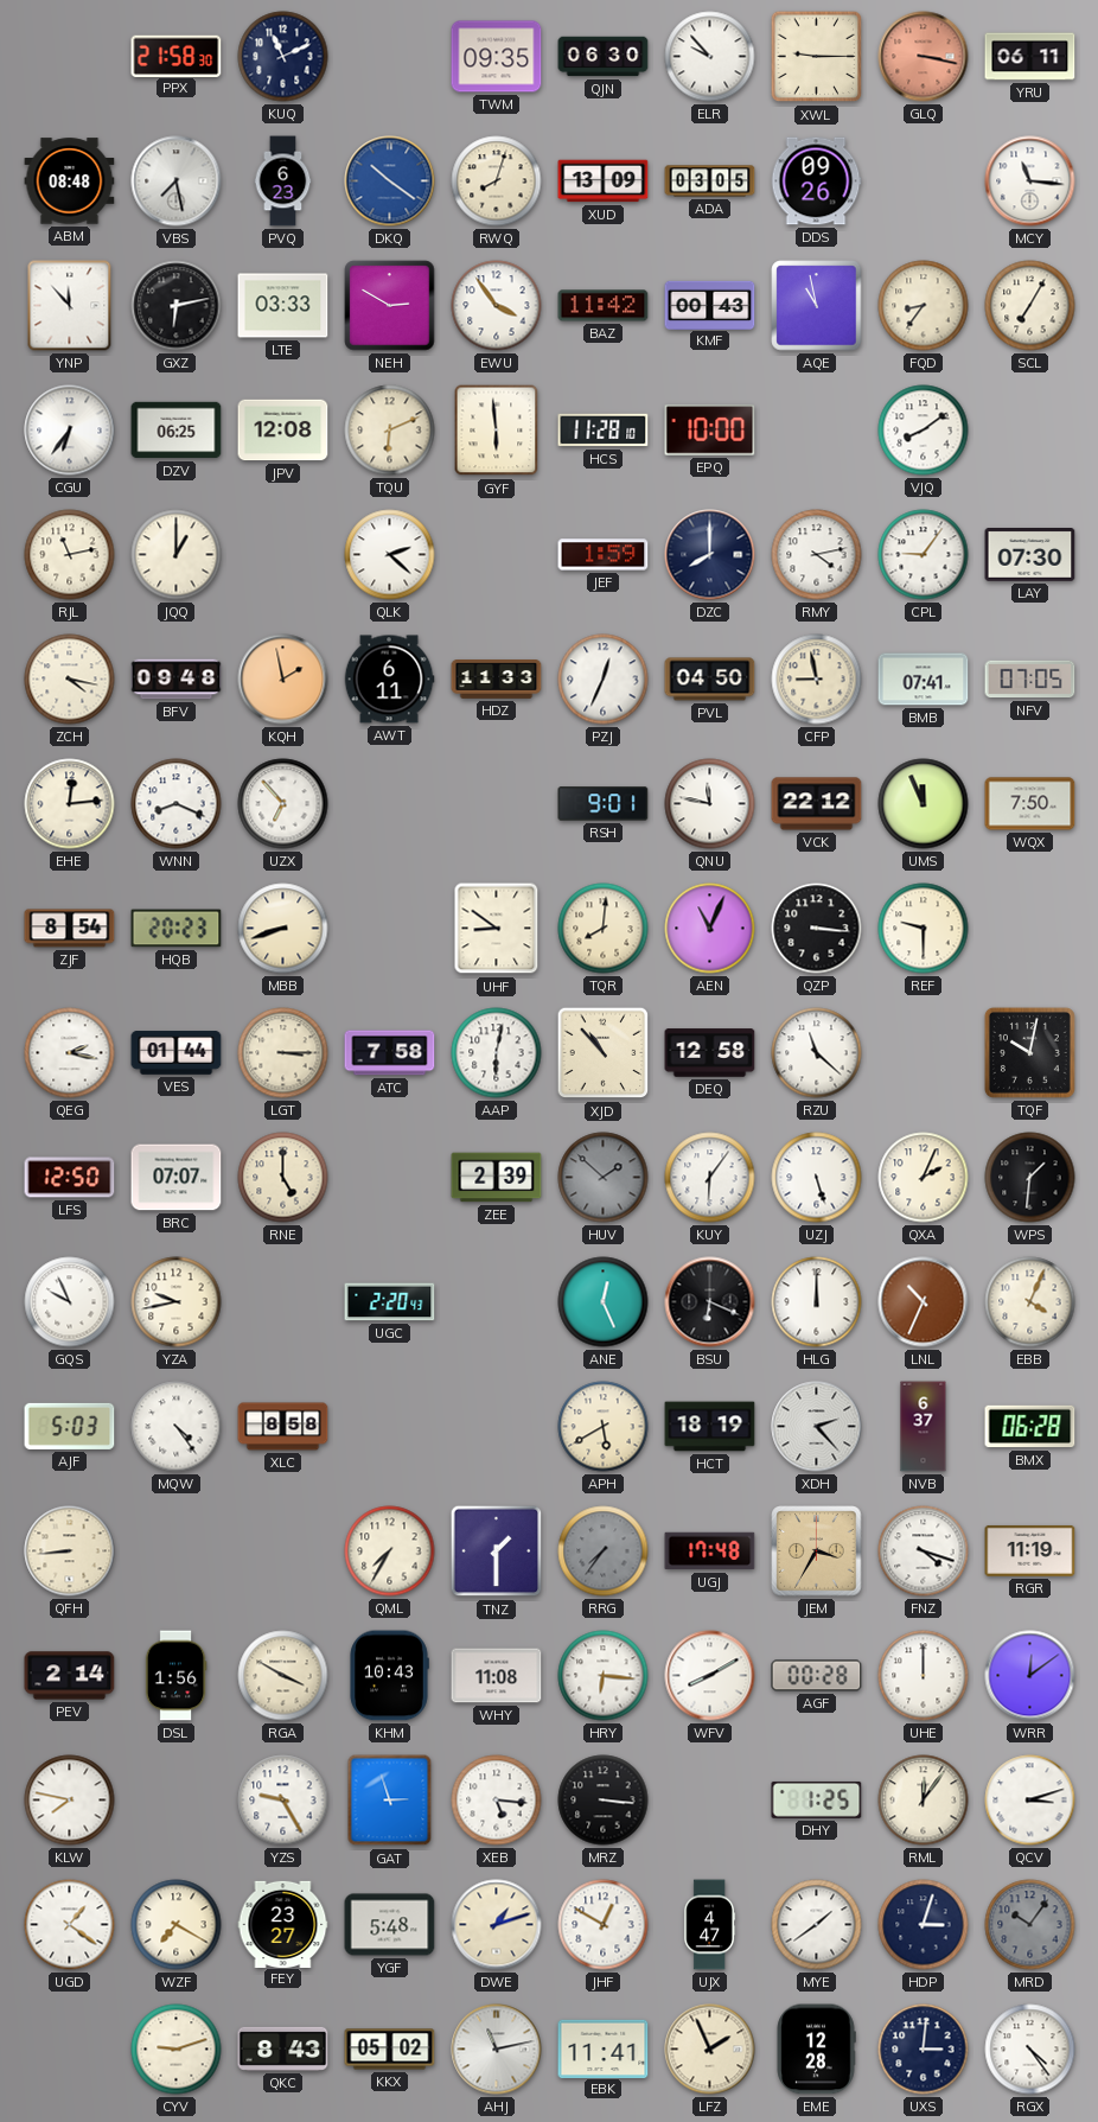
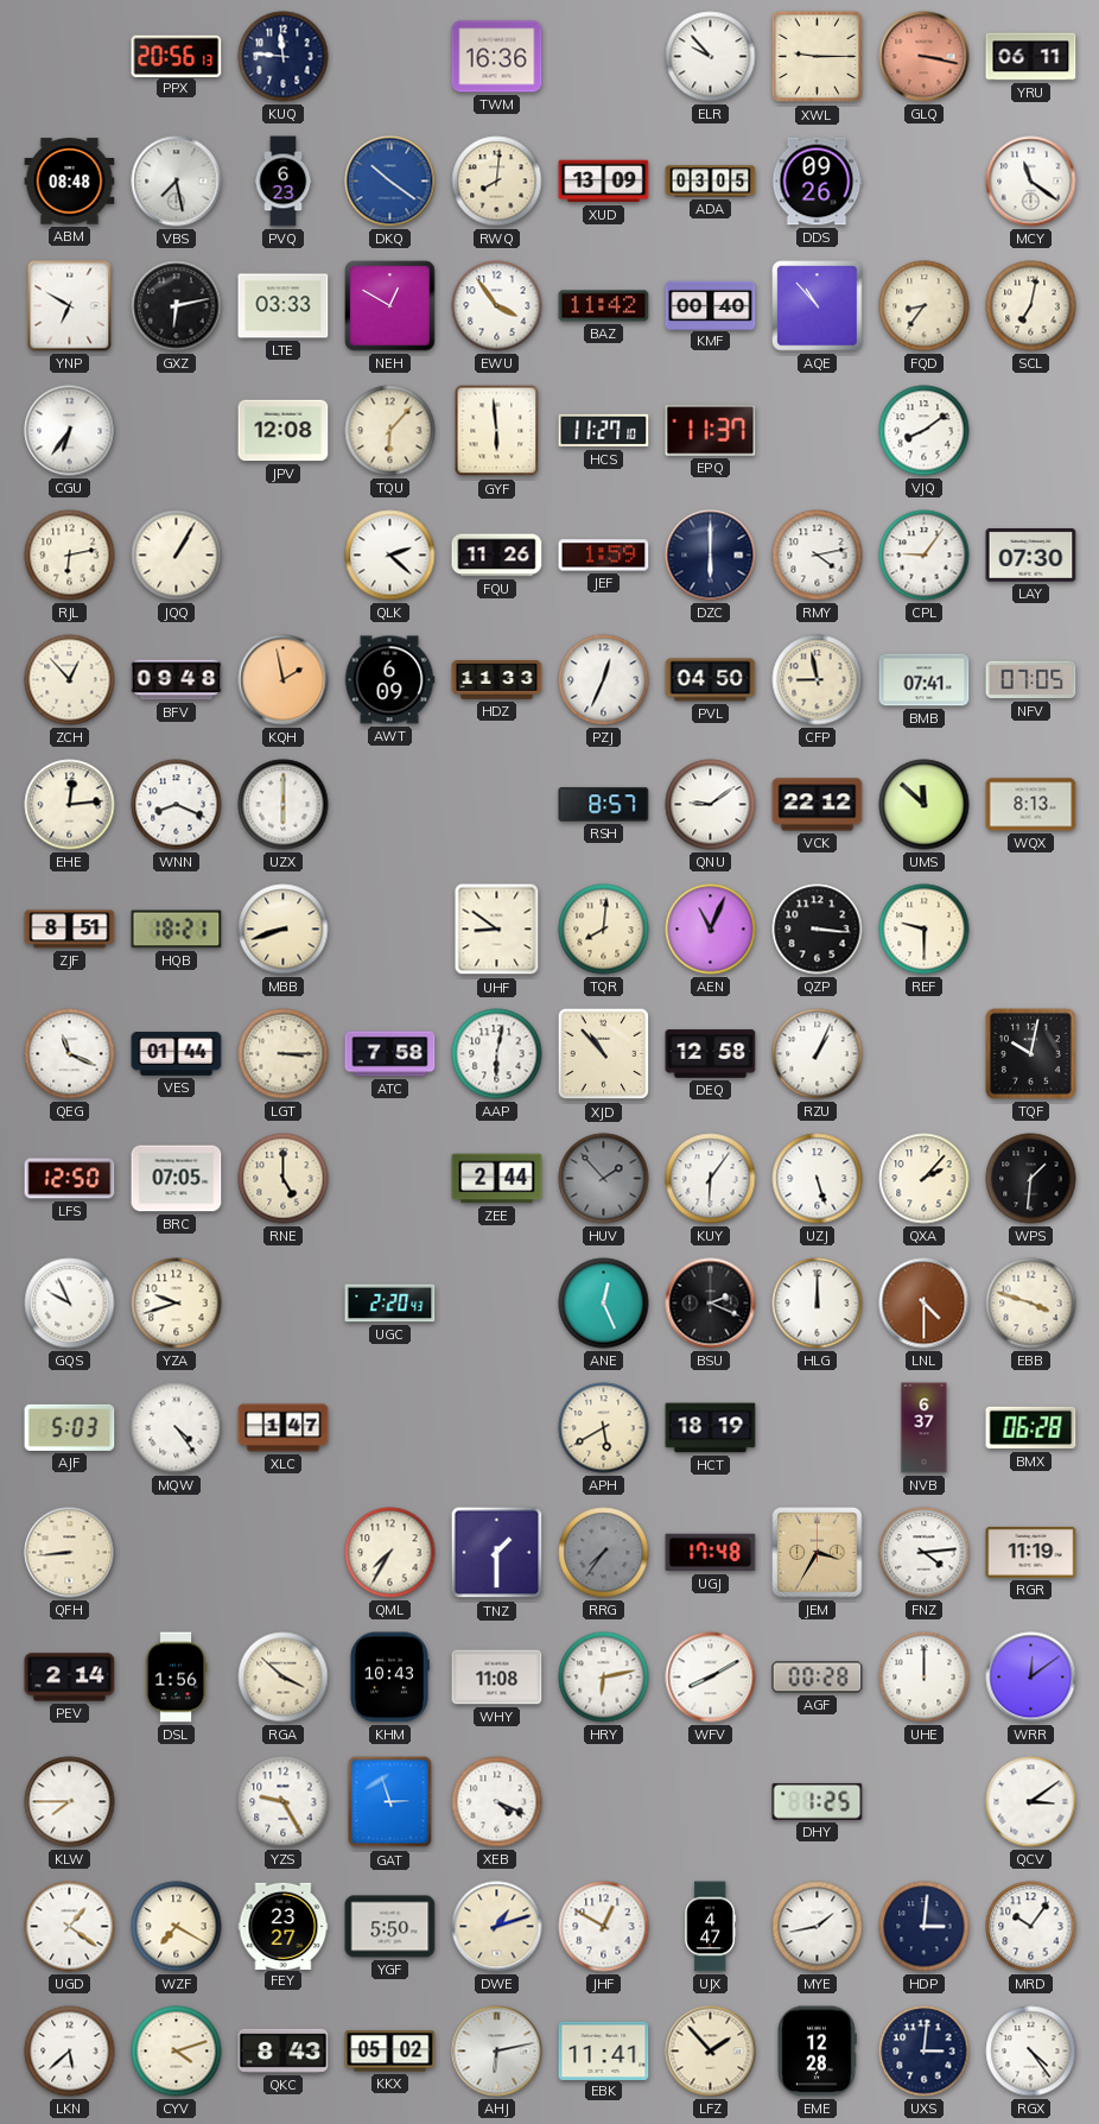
PPX: 21:58 -> 20:56 (177, 56)
KUQ: 11:11 -> 11:46 (284, 57)
TWM: 09:35 -> 16:36 (497, 57)
QJN: 06:30 -> none (604, 57)
RWQ: 8:03 -> 8:01 (497, 182)
MCY: 11:16 -> 11:21 (1031, 182)
YNP: 11:53 -> 6:50 (70, 306)
NEH: 2:50 -> 12:50 (390, 306)
KMF: 00:43 -> 00:40 (711, 305)
AQE: 10:58 -> 10:53 (818, 306)
SCL: 7:05 -> 7:02 (1031, 306)
DZV: 06:25 -> none (177, 431)
TQU: 6:11 -> 6:07 (390, 431)
HCS: 11:28 -> 11:27 (604, 431)
EPQ: 10:00 -> 11:37 (711, 431)
RJL: 11:13 -> 6:13 (70, 556)
JQQ: 1:00 -> 1:05 (177, 556)
FQU: none -> 11:26 (497, 556)
DZC: 8:00 -> 6:00 (711, 556)
ZCH: 4:17 -> 12:53 (70, 680)
AWT: 6:11 -> 6:09 (389, 680)
UZX: 6:53 -> 6:00 (284, 805)
RSH: 9:01 -> 8:57 (604, 805)
QNU: 11:47 -> 9:09 (711, 805)
UMS: 11:56 -> 11:52 (925, 805)
WQX: 7:50 -> 8:13 (1031, 805)
ZJF: 8:54 -> 8:51 (70, 930)
HQB: 20:23 -> 18:21 (177, 930)
QEG: 2:17 -> 11:19 (70, 1054)
RZU: 11:22 -> 1:04 (818, 1054)
BRC: 07:07 -> 07:05 (177, 1179)
ZEE: 2:39 -> 2:44 (497, 1179)
HUV: 1:52 -> 1:53 (604, 1179)
QXA: 2:04 -> 2:07 (925, 1179)
YZA: 9:43 -> 9:42 (177, 1304)
BSU: 6:19 -> 2:19 (711, 1304)
LNL: 10:34 -> 4:30 (925, 1304)
EBB: 4:04 -> 3:48 (1031, 1304)
XLC: 8:58 -> 1:47 (284, 1428)
XDH: 2:23 -> none (817, 1427)
FNZ: 4:18 -> 4:14 (925, 1553)
RGA: 3:50 -> 3:52 (284, 1678)
HRY: 6:16 -> 6:13 (604, 1678)
KLW: 7:47 -> 7:45 (70, 1802)
XEB: 5:16 -> 4:19 (497, 1802)
MRZ: 3:16 -> none (604, 1801)
RML: 12:06 -> none (924, 1801)
QCV: 3:12 -> 3:09 (1031, 1802)
YGF: 5:48 -> 5:50 (390, 1927)
MYE: 1:39 -> 1:43 (818, 1927)
HDP: 3:03 -> 3:01 (925, 1927)
MRD dial: grey -> white (1031, 1927)
LKN: none -> 5:38 (70, 2052)
CYV: 9:12 -> 4:12 (177, 2052)
AHJ: 11:13 -> 6:13 (497, 2052)
LFZ: 1:56 -> 1:53 (711, 2052)
